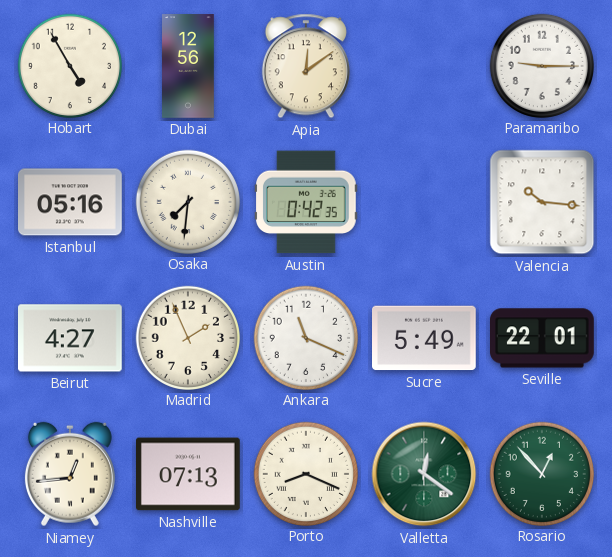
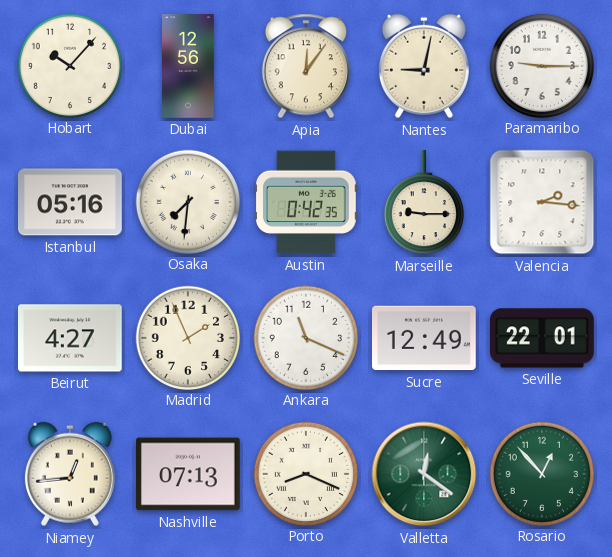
Hobart: 4:55 -> 10:07 (69, 65)
Apia: 12:09 -> 12:06 (306, 66)
Nantes: none -> 9:02 (424, 66)
Marseille: none -> 9:15 (424, 203)
Valencia: 10:16 -> 2:16 (542, 202)
Sucre: 5:49 -> 12:49 (425, 338)
